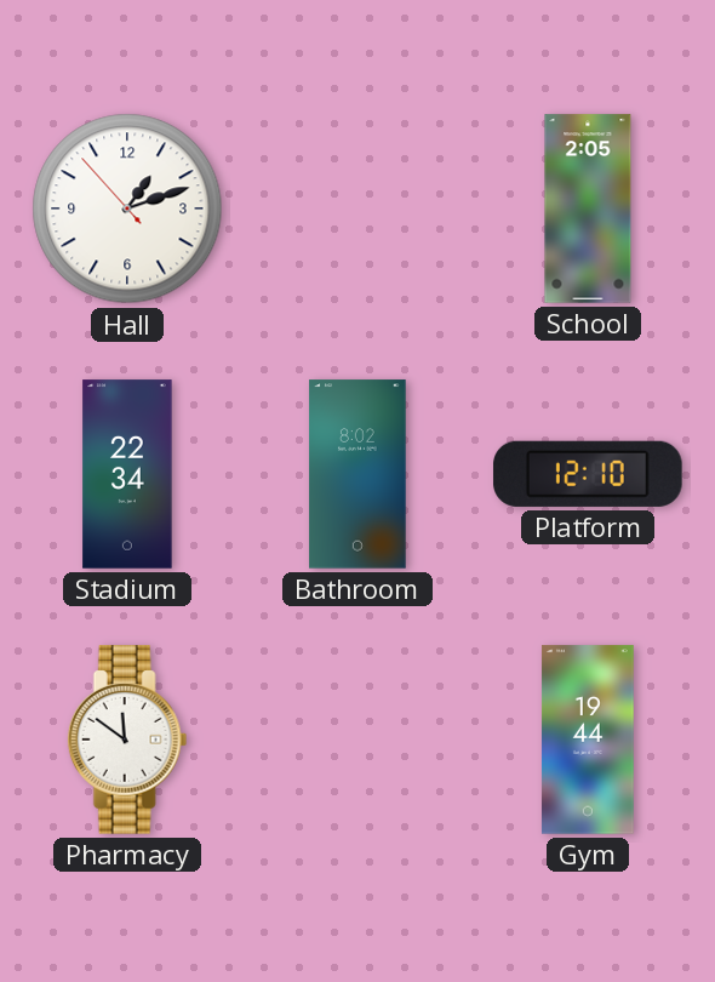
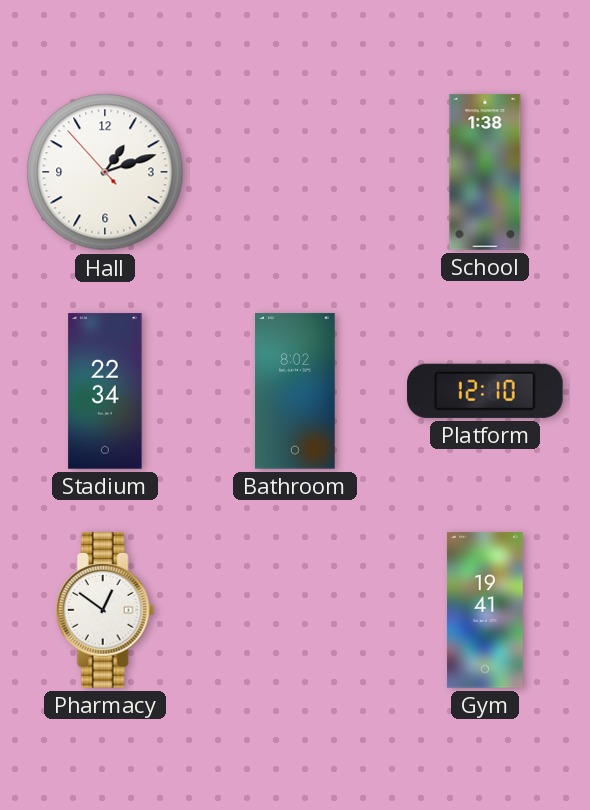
School: 2:05 -> 1:38 (485, 172)
Pharmacy: 11:51 -> 12:51 (105, 610)
Gym: 19:44 -> 19:41 (486, 610)
